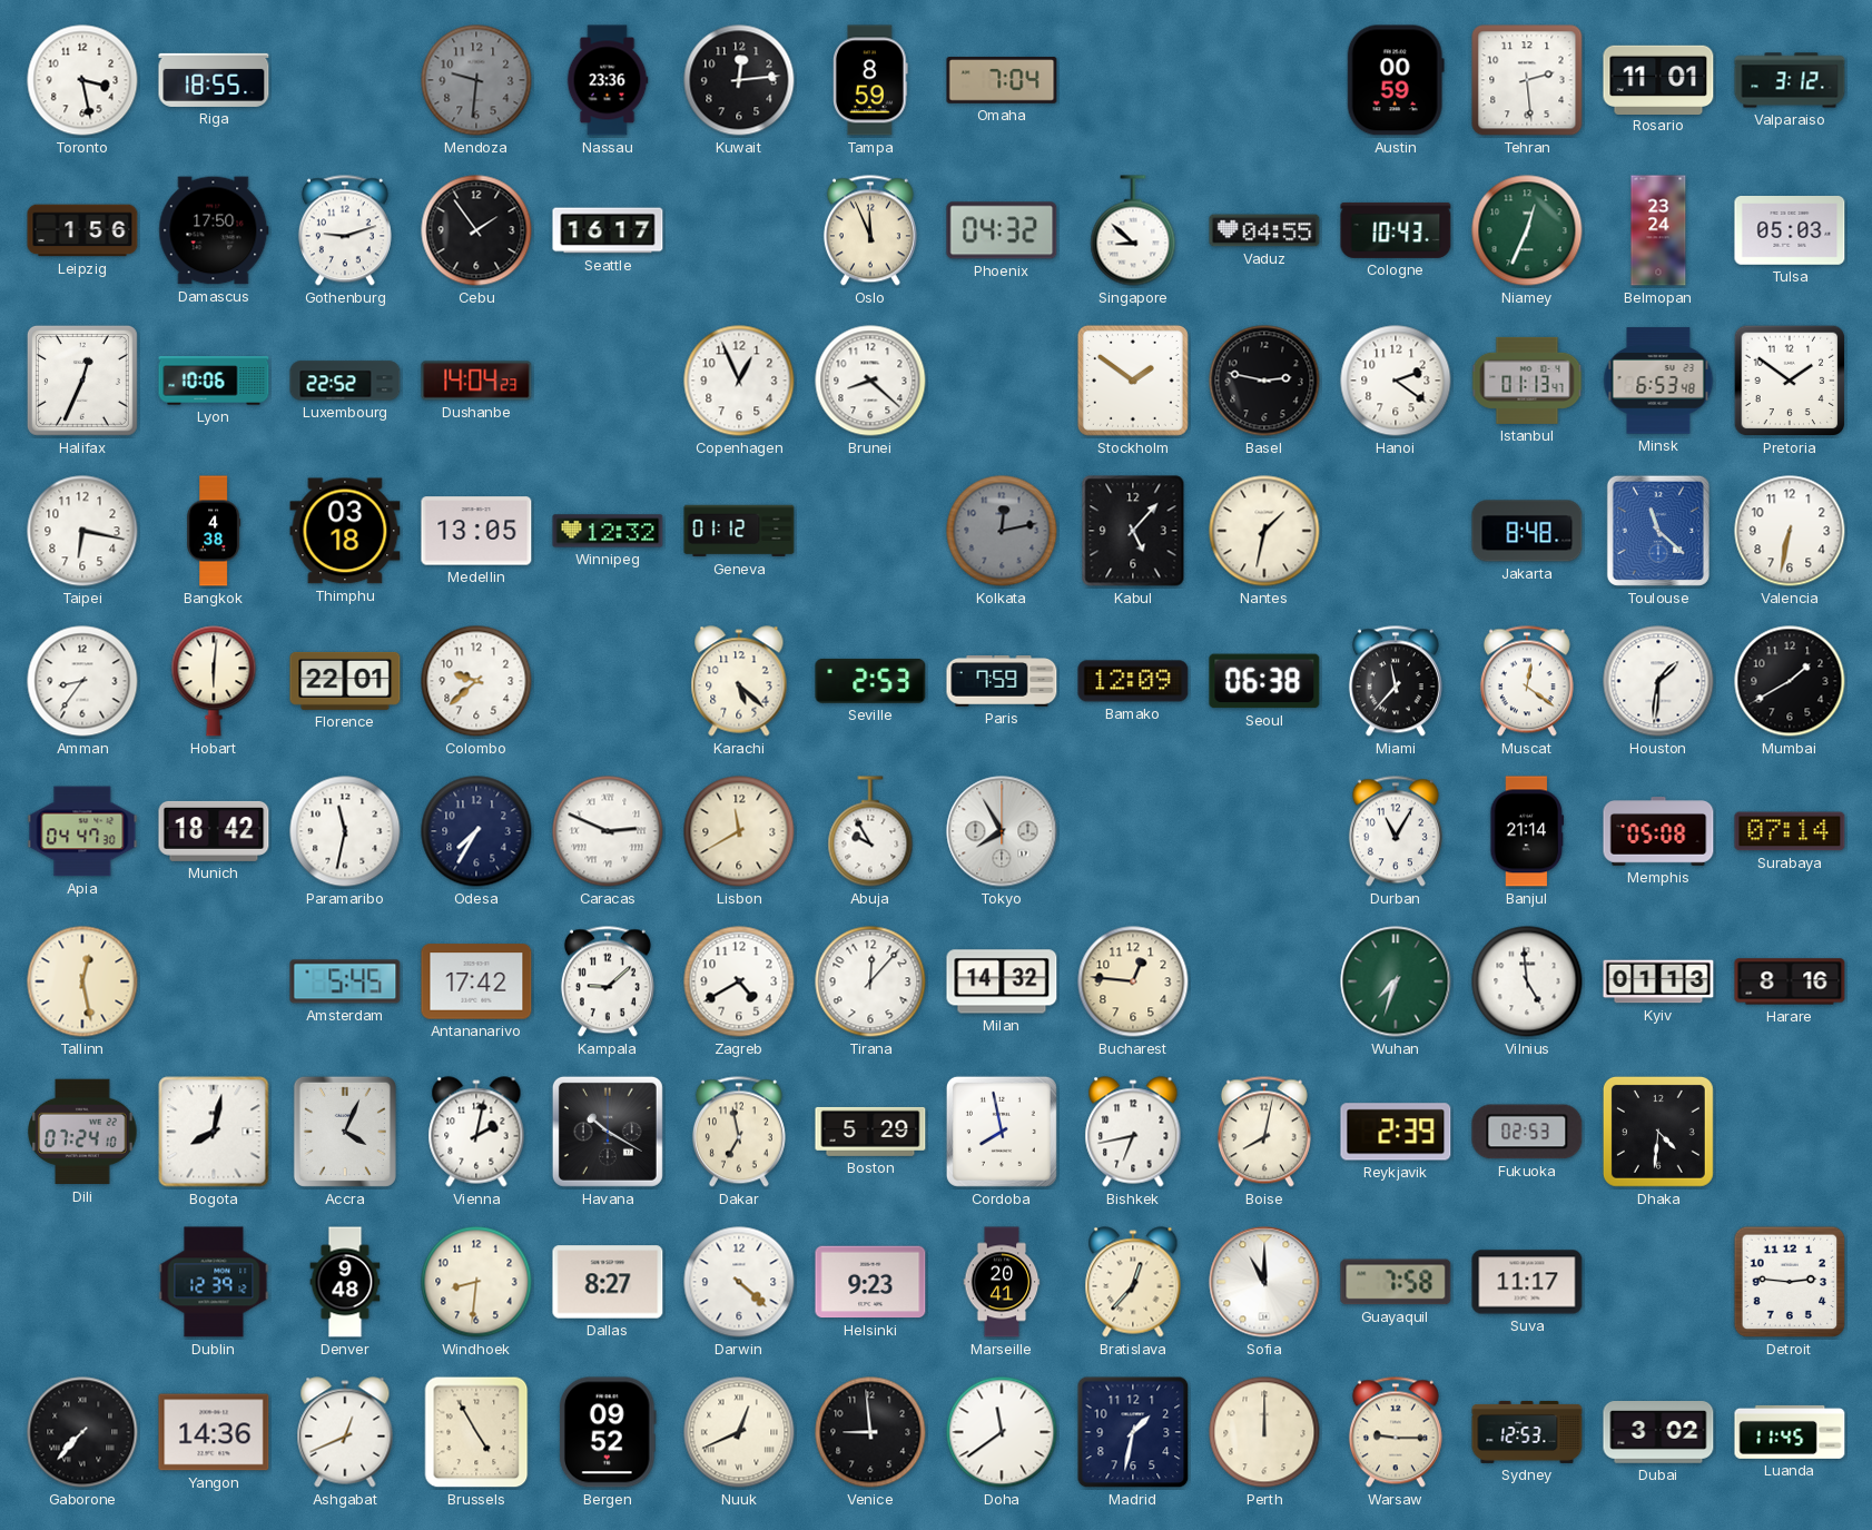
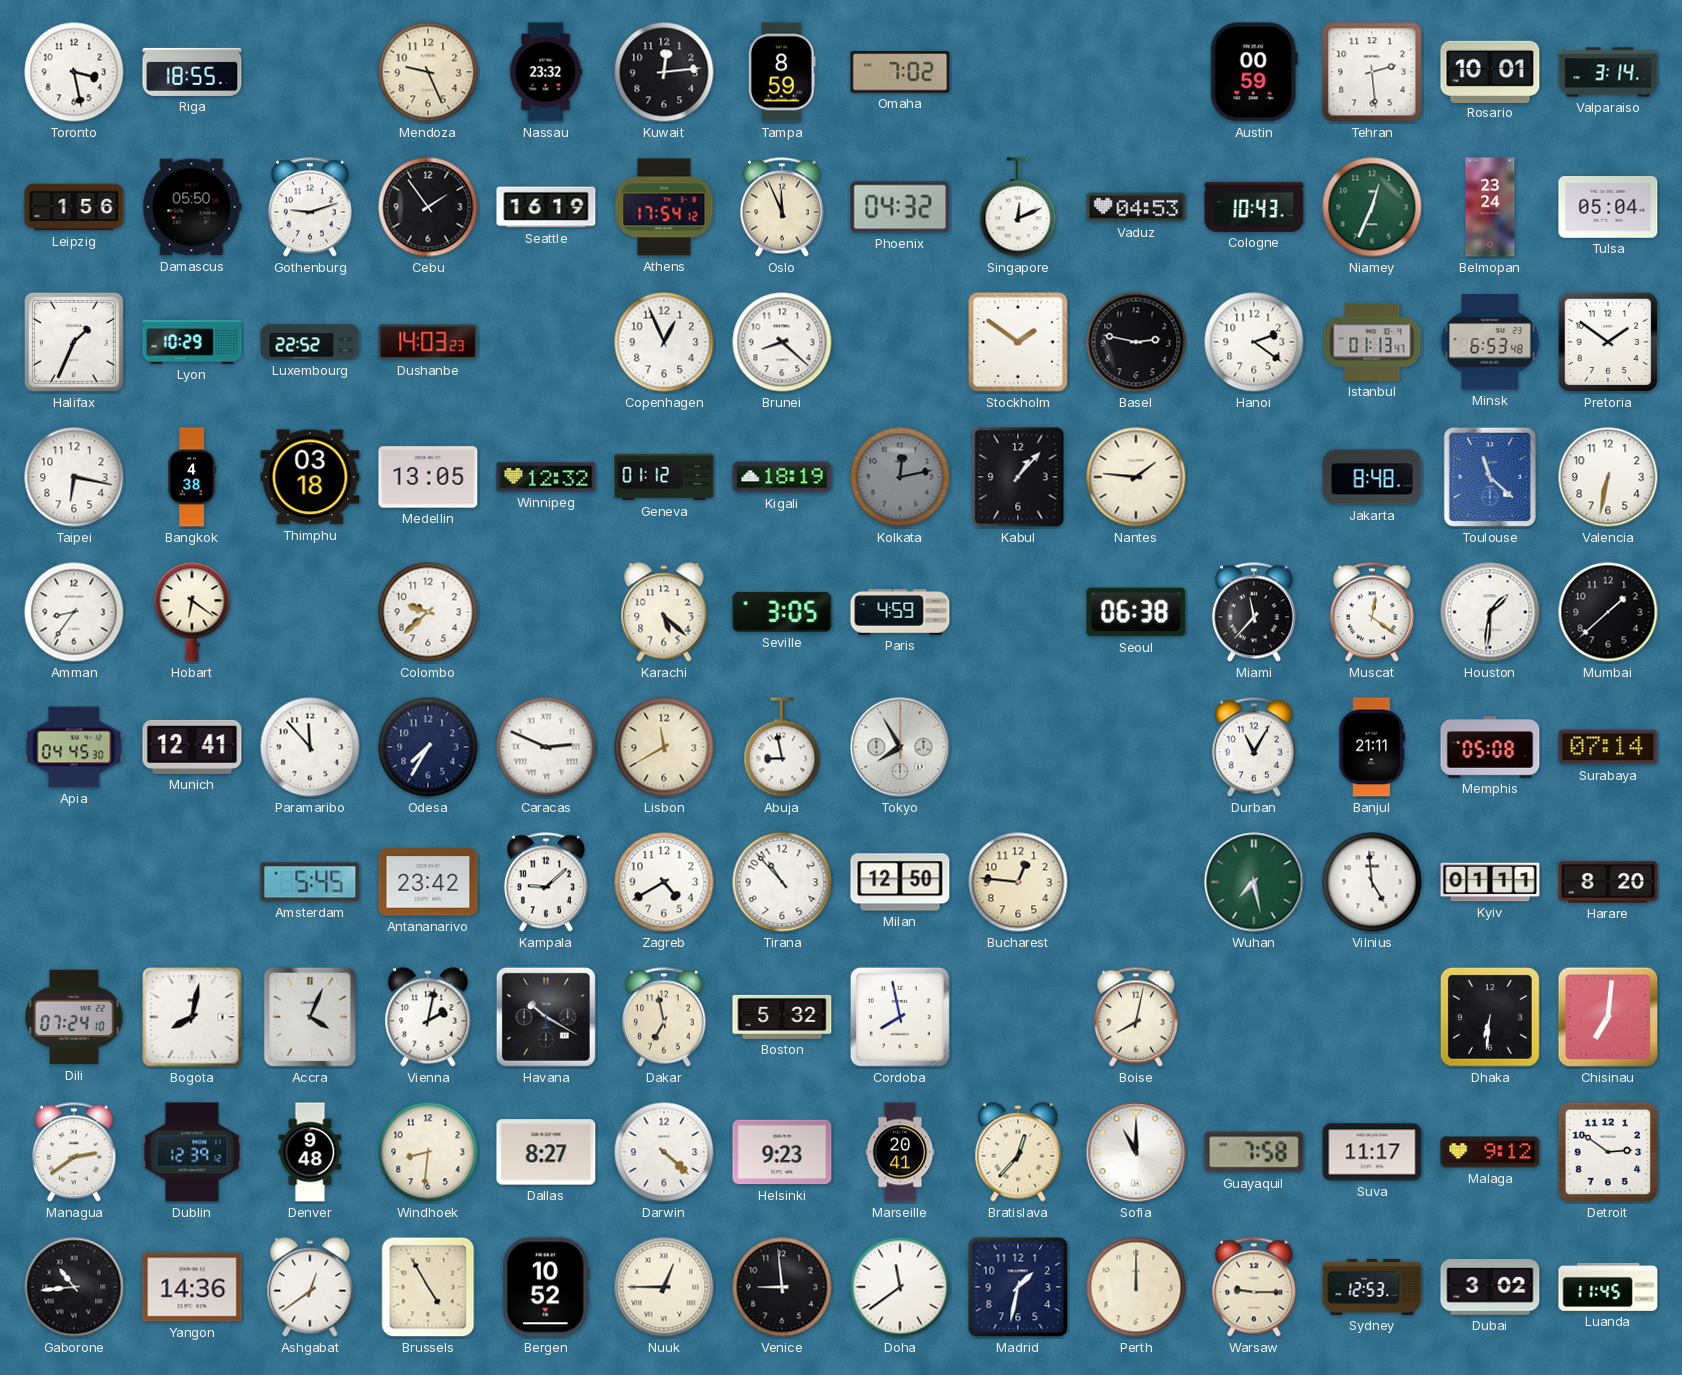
Mendoza: 9:31 -> 9:26 (428, 72)
Mendoza dial: grey -> cream (428, 72)
Nassau: 23:36 -> 23:32 (546, 72)
Omaha: 7:04 -> 7:02 (900, 72)
Rosario: 11:01 -> 10:01 (1490, 71)
Valparaiso: 3:12 -> 3:14 (1608, 72)
Damascus: 17:50 -> 05:50 (192, 207)
Seattle: 16:17 -> 16:19 (546, 207)
Athens: none -> 17:54 (664, 207)
Singapore: 8:52 -> 12:11 (1018, 207)
Vaduz: 04:55 -> 04:53 (1136, 207)
Tulsa: 05:03 -> 05:04 (1608, 208)
Halifax: 12:34 -> 1:34 (74, 342)
Lyon: 10:06 -> 10:29 (192, 342)
Dushanbe: 14:04 -> 14:03 (428, 342)
Kigali: none -> 18:19 (782, 477)
Kabul: 5:07 -> 1:07 (1018, 477)
Nantes: 1:32 -> 1:46 (1136, 477)
Hobart: 6:01 -> 6:21 (192, 612)
Florence: 22:01 -> none (345, 681)
Seville: 2:53 -> 3:05 (782, 612)
Paris: 7:59 -> 4:59 (900, 613)
Bamako: 12:09 -> none (1133, 681)
Mumbai: 1:40 -> 1:38 (1608, 612)
Apia: 04:47 -> 04:45 (74, 747)
Munich: 18:42 -> 12:41 (192, 747)
Paramaribo: 11:32 -> 11:53 (310, 747)
Abuja: 9:55 -> 8:58 (782, 747)
Banjul: 21:14 -> 21:11 (1372, 747)
Tallinn: 12:28 -> none (82, 981)
Antananarivo: 17:42 -> 23:42 (428, 882)
Tirana: 12:07 -> 10:53 (782, 882)
Milan: 14:32 -> 12:50 (900, 882)
Wuhan: 7:33 -> 7:28 (1254, 882)
Kyiv: 01:13 -> 01:11 (1490, 882)
Harare: 8:16 -> 8:20 (1608, 882)
Boston: 5:29 -> 5:32 (782, 1017)
Bishkek: 6:43 -> none (1133, 1132)
Reykjavik: 2:39 -> none (1396, 1132)
Fukuoka: 02:53 -> none (1527, 1132)
Dhaka: 4:31 -> 6:31 (1490, 1017)
Chisinau: none -> 7:01 (1608, 1017)
Managua: none -> 2:39 (74, 1152)
Malaga: none -> 9:12 (1490, 1152)
Detroit: 2:46 -> 2:51 (1608, 1152)
Gaborone: 7:37 -> 10:44 (74, 1287)
Ashgabat: 12:41 -> 12:39 (310, 1287)
Bergen: 09:52 -> 10:52 (546, 1287)
Nuuk: 12:41 -> 12:45 (664, 1287)
